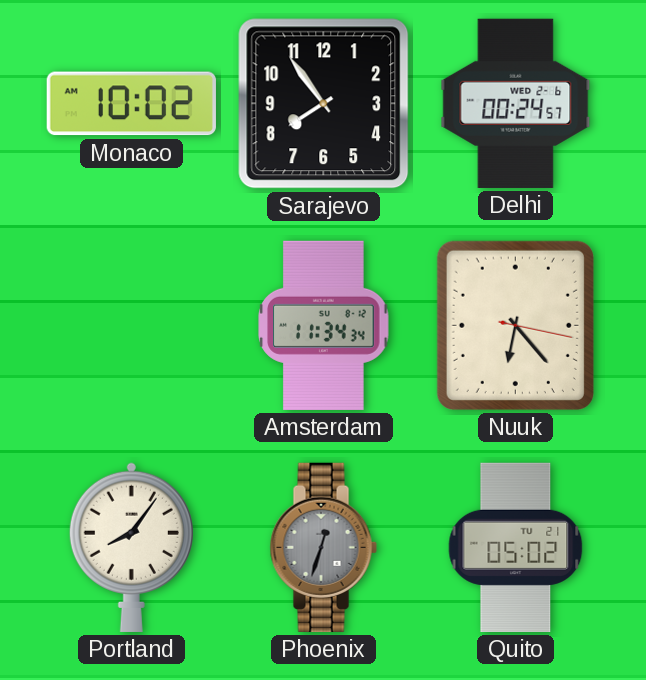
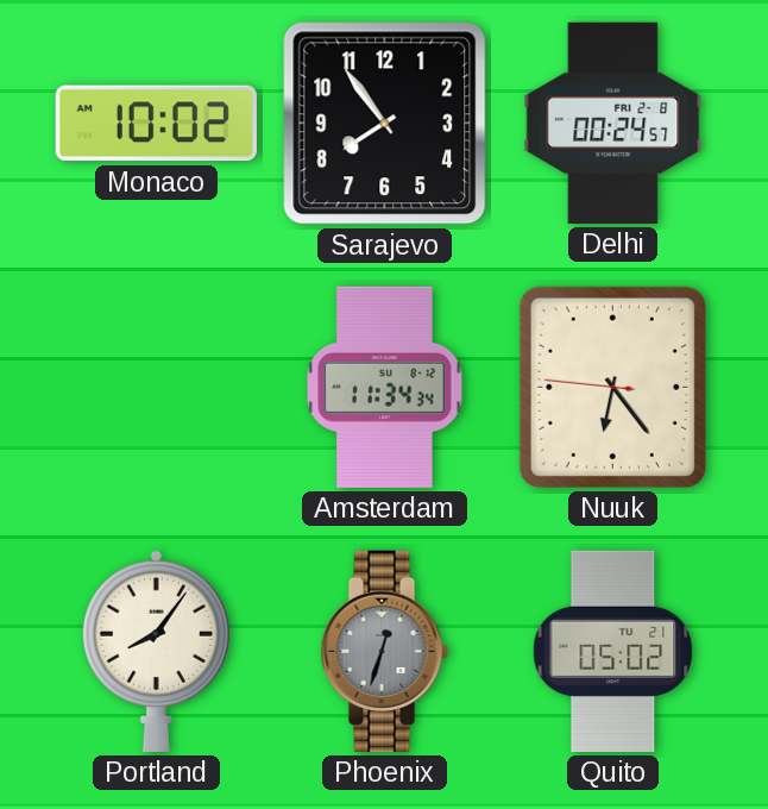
Delhi date: WED 2-6 -> FRI 2-8 (613, 123)
Nuuk: 6:23:17 -> 6:23:46 (612, 387)
